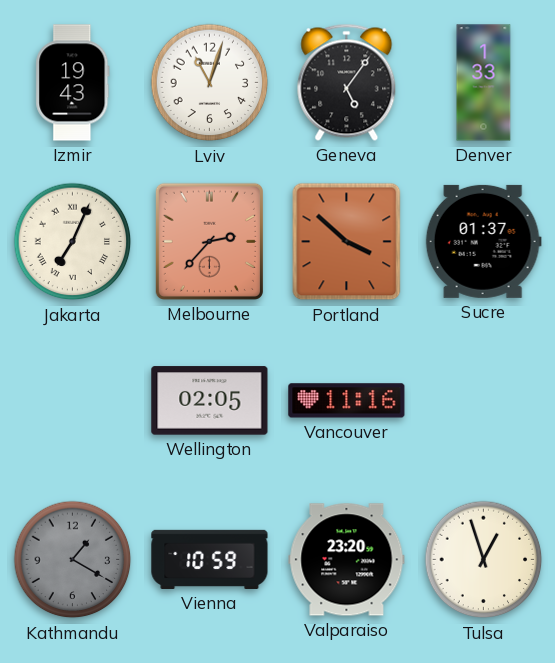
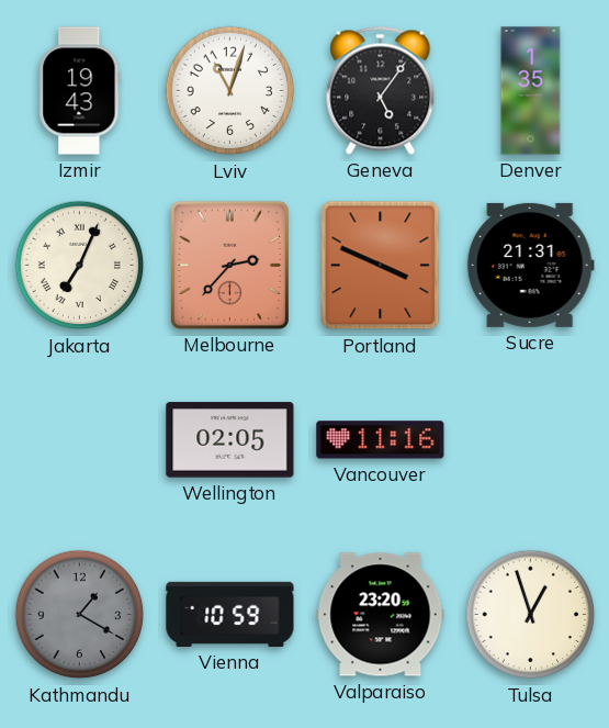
Denver: 1:33 -> 1:35 (531, 91)
Portland: 3:52 -> 3:49 (381, 266)
Sucre: 01:37 -> 21:31 (530, 265)
